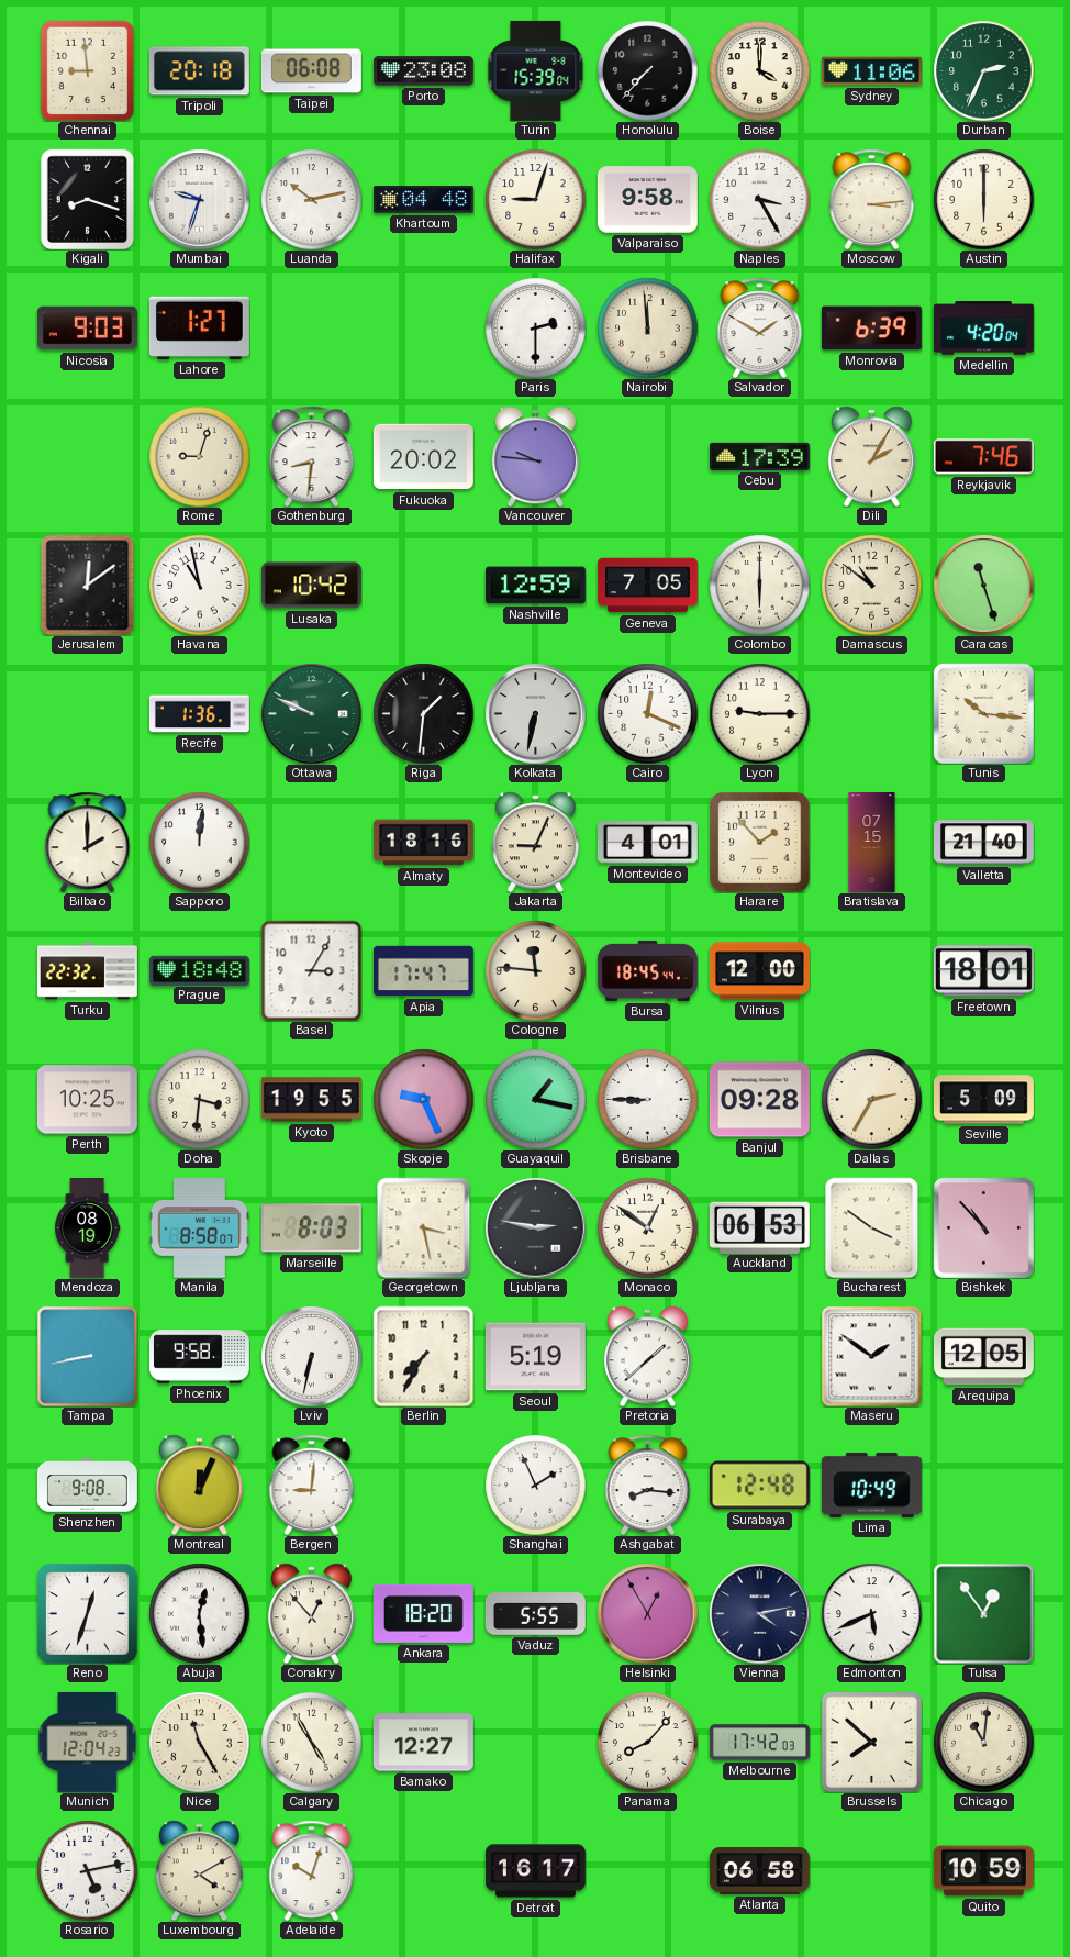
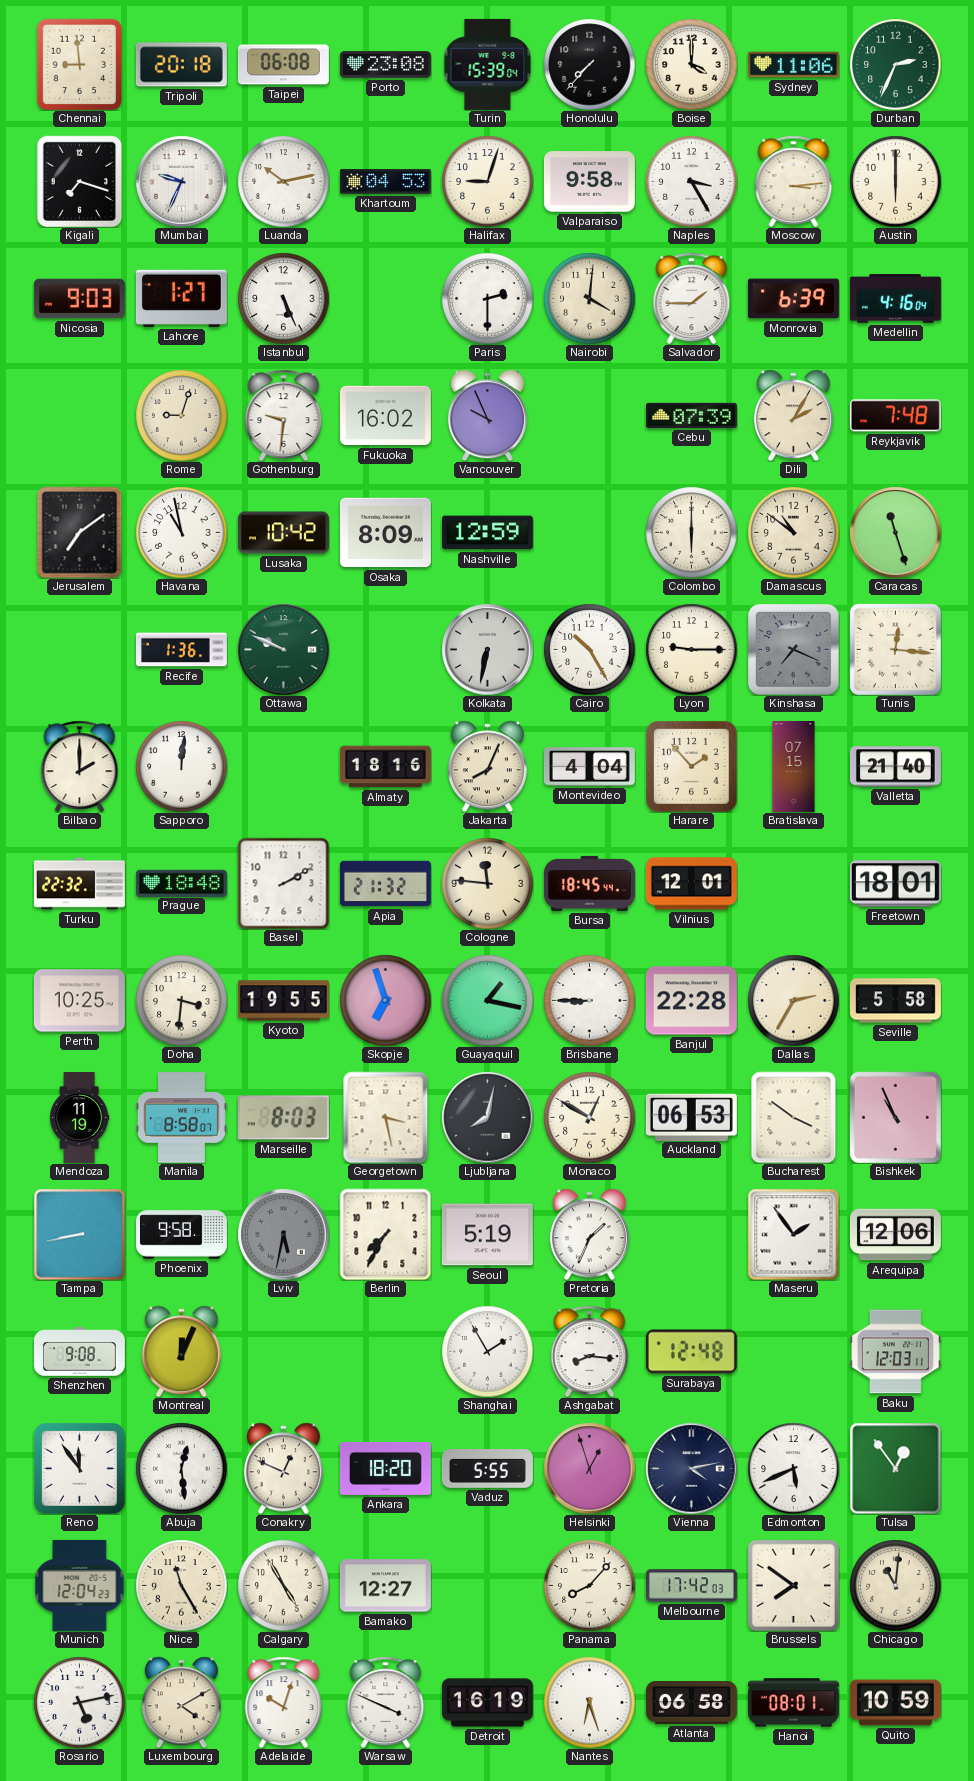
Kigali: 8:18 -> 7:18 (80, 181)
Mumbai: 9:33 -> 9:34 (181, 181)
Khartoum: 04:48 -> 04:53 (385, 182)
Istanbul: none -> 5:26 (283, 298)
Nairobi: 11:59 -> 4:01 (589, 298)
Salvador: 1:50 -> 1:45 (692, 298)
Medellin: 4:20 -> 4:16 (895, 299)
Gothenburg: 8:31 -> 9:31 (284, 415)
Fukuoka: 20:02 -> 16:02 (385, 416)
Vancouver: 9:46 -> 9:56 (487, 415)
Cebu: 17:39 -> 07:39 (691, 415)
Reykjavik: 7:46 -> 7:48 (895, 416)
Jerusalem: 12:09 -> 7:09 (80, 532)
Osaka: none -> 8:09 (385, 533)
Geneva: 7:05 -> none (647, 586)
Riga: 1:31 -> none (423, 713)
Cairo: 12:19 -> 10:25 (589, 649)
Kinshasa: none -> 7:19 (794, 650)
Tunis: 10:16 -> 12:16 (895, 649)
Jakarta: 9:04 -> 8:04 (487, 766)
Montevideo: 4:01 -> 4:04 (589, 767)
Basel: 3:05 -> 2:10 (283, 883)
Apia: 17:47 -> 21:32 (385, 884)
Vilnius: 12:00 -> 12:01 (691, 884)
Skopje: 9:26 -> 6:57 (385, 1000)
Banjul: 09:28 -> 22:28 (691, 1001)
Seville: 5:09 -> 5:58 (895, 1001)
Mendoza: 08:19 -> 11:19 (80, 1118)
Ljubljana: 2:47 -> 8:02 (487, 1117)
Monaco: 12:51 -> 12:50 (589, 1117)
Bishkek: 10:53 -> 10:56 (895, 1117)
Lviv: 6:32 -> 5:32 (283, 1234)
Lviv dial: white -> grey (283, 1234)
Pretoria: 1:38 -> 1:34 (589, 1234)
Maseru: 1:51 -> 1:54 (793, 1234)
Arequipa: 12:05 -> 12:06 (895, 1235)
Bergen: 9:01 -> none (312, 1485)
Shanghai: 1:56 -> 1:55 (487, 1351)
Lima: 10:49 -> none (871, 1485)
Baku: none -> 12:03 (895, 1352)
Reno: 12:33 -> 11:54 (80, 1469)
Conakry: 12:53 -> 12:49 (283, 1468)
Helsinki: 12:55 -> 12:57 (589, 1468)
Brussels: 7:52 -> 7:51 (793, 1585)
Warsaw: none -> 3:49 (386, 1702)
Detroit: 16:17 -> 16:19 (487, 1703)
Nantes: none -> 6:27 (589, 1702)
Hanoi: none -> 08:01 (793, 1703)
